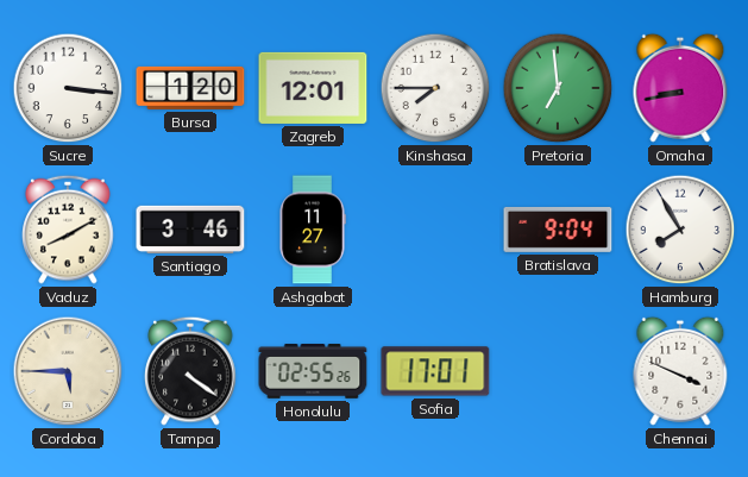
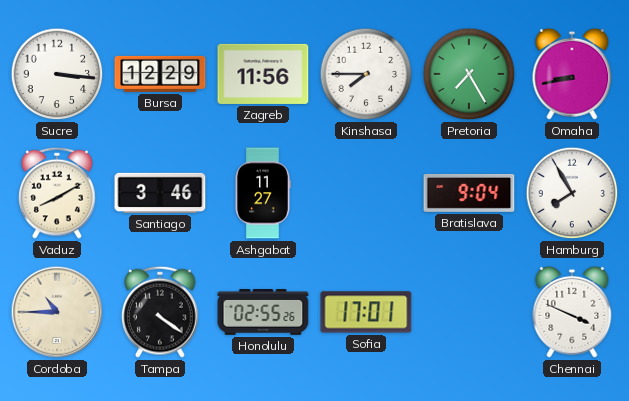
Bursa: 1:20 -> 12:29 (160, 74)
Zagreb: 12:01 -> 11:56 (263, 74)
Pretoria: 6:59 -> 7:25 (469, 74)
Cordoba: 5:45 -> 10:45 (57, 312)
